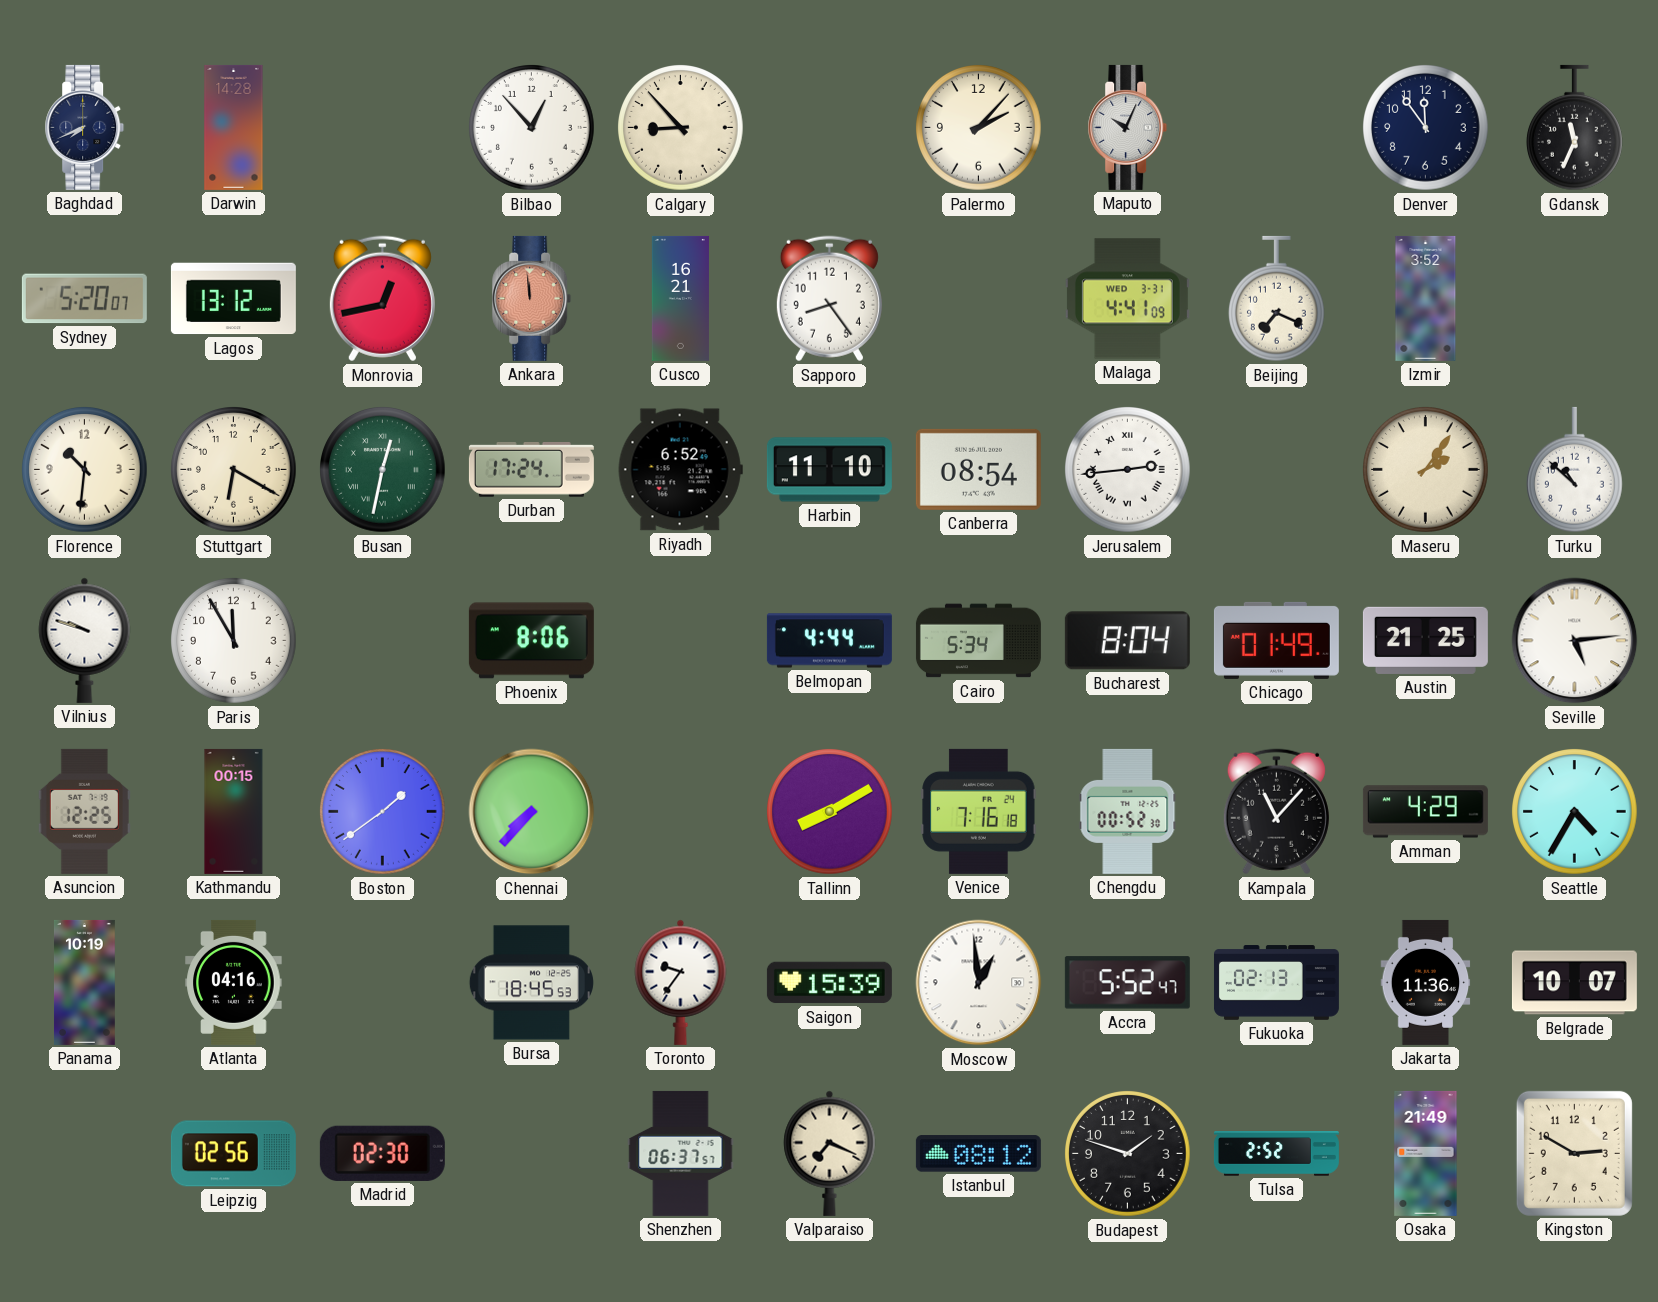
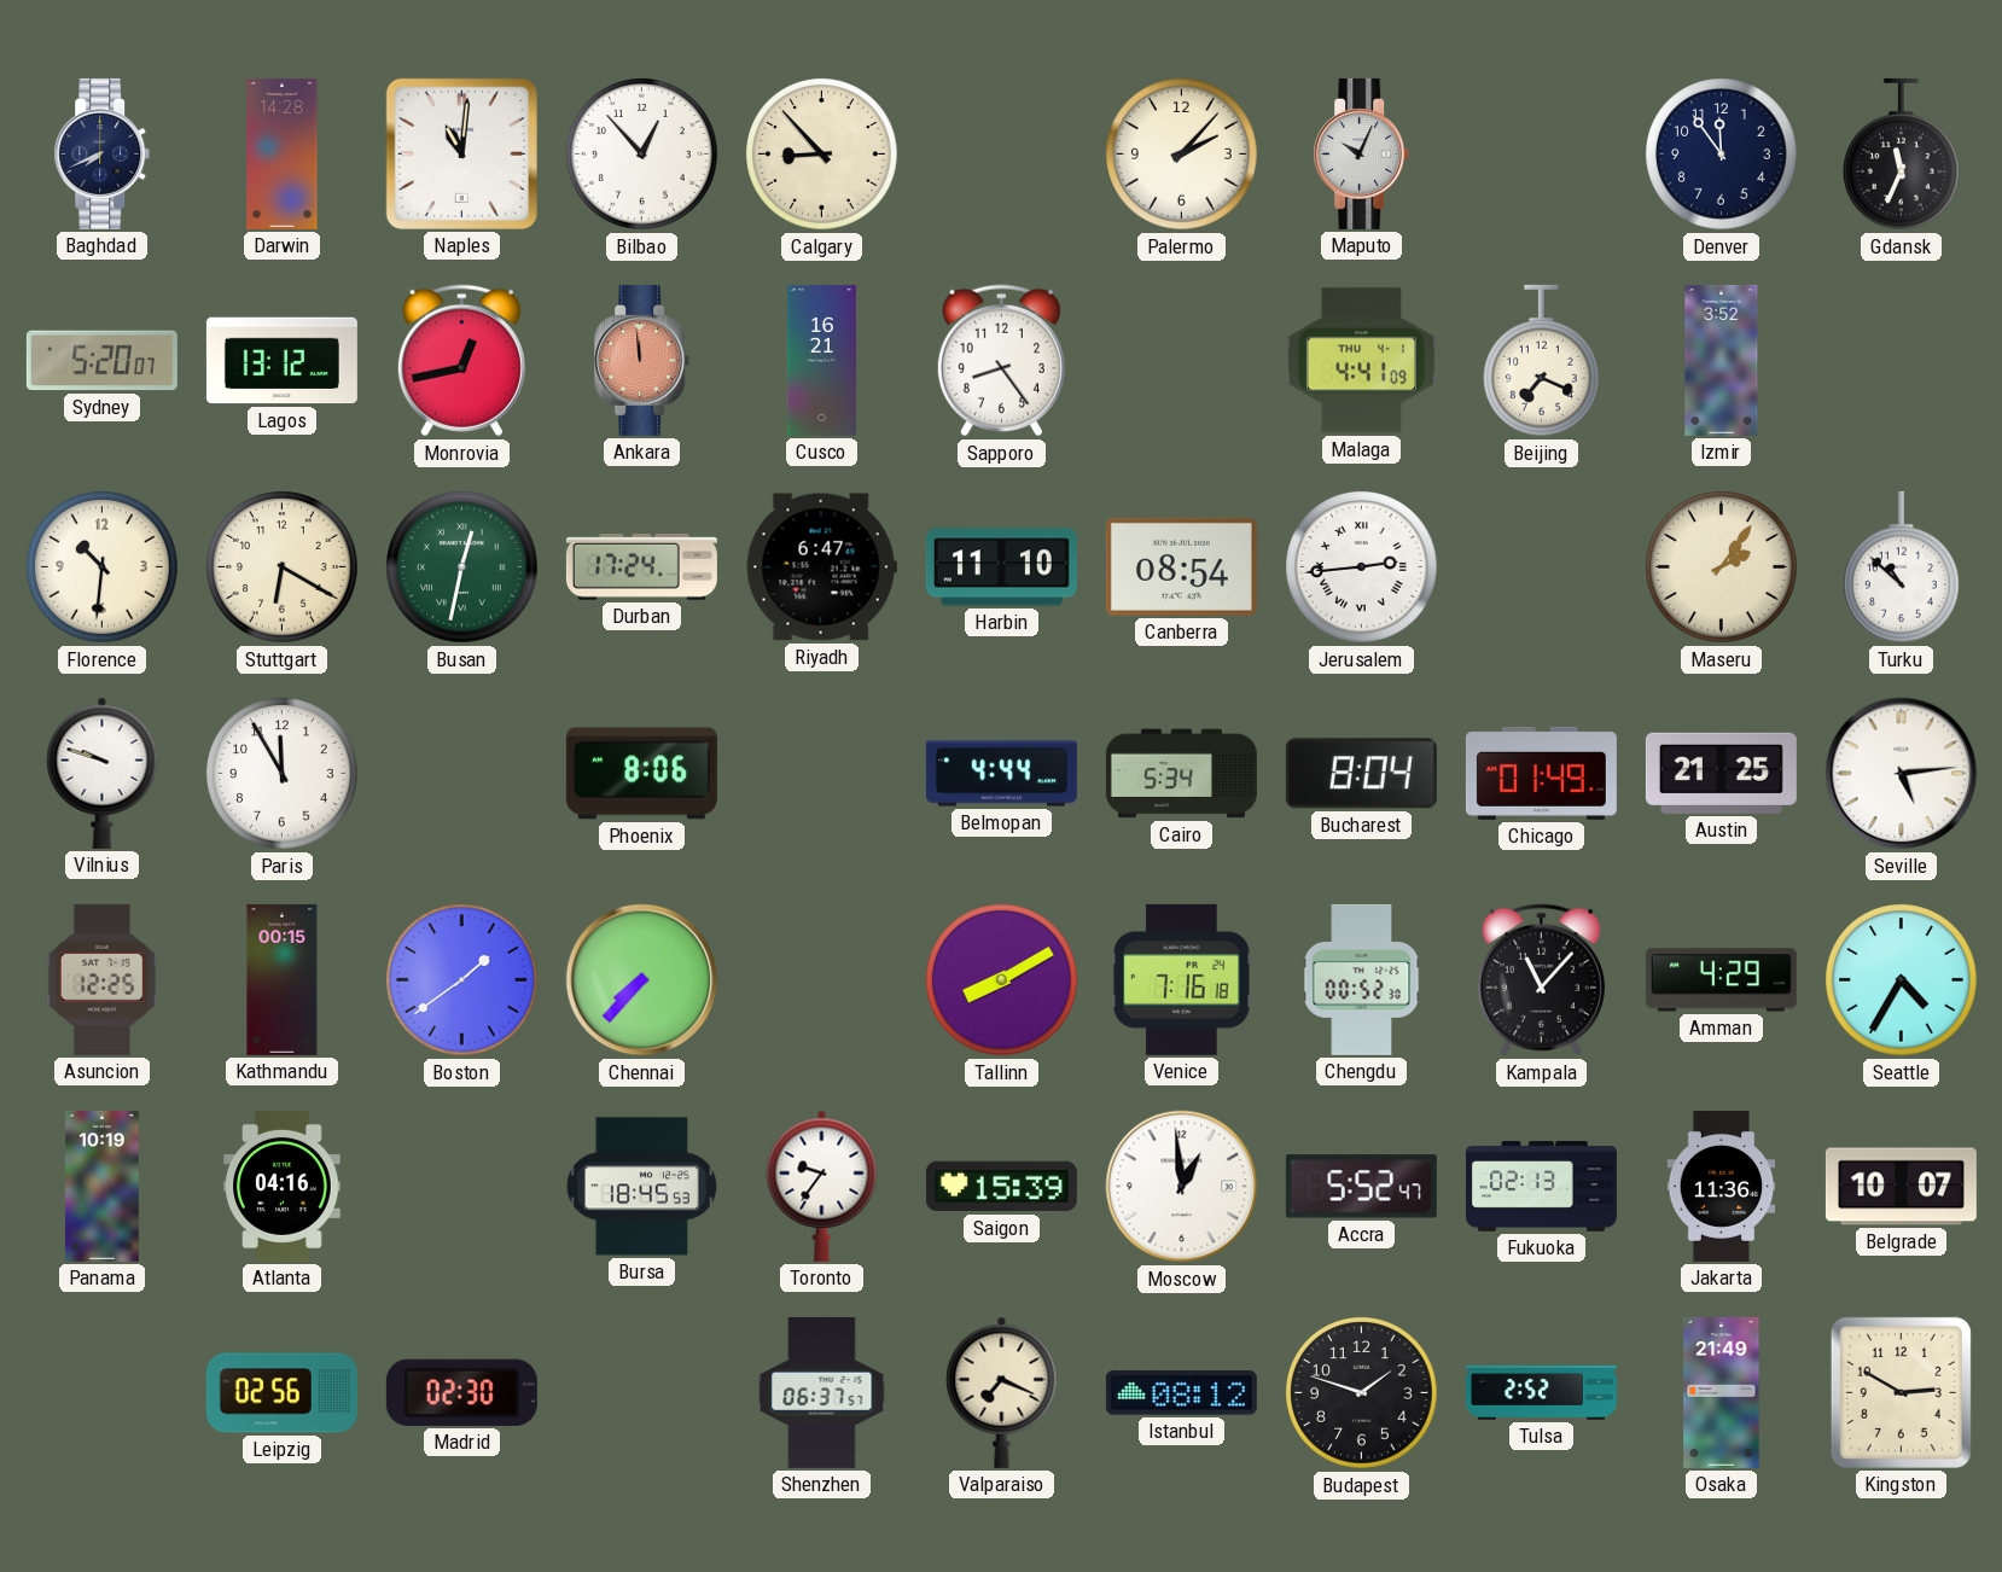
Naples: none -> 11:01 (461, 153)
Malaga date: WED 3-31 -> THU 4-1 (1361, 361)
Riyadh: 6:52 -> 6:47 (821, 567)
